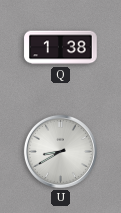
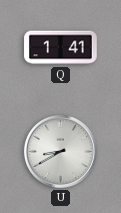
Q: 1:38 -> 1:41 (61, 48)
